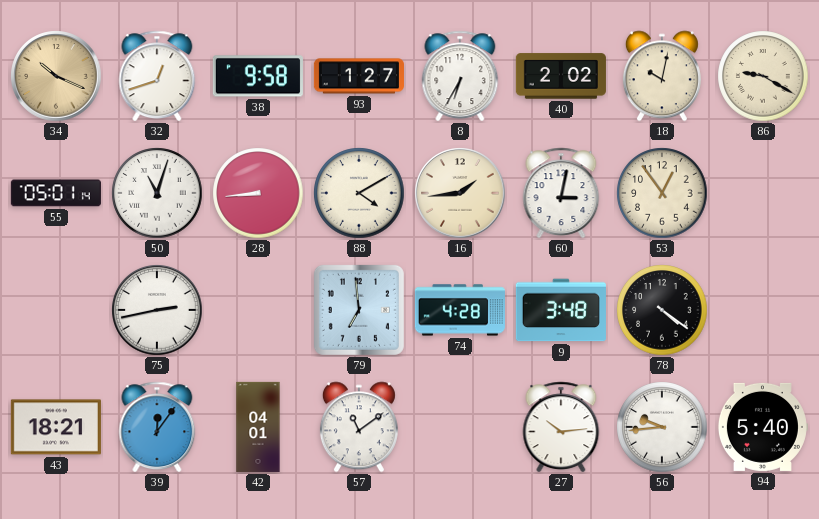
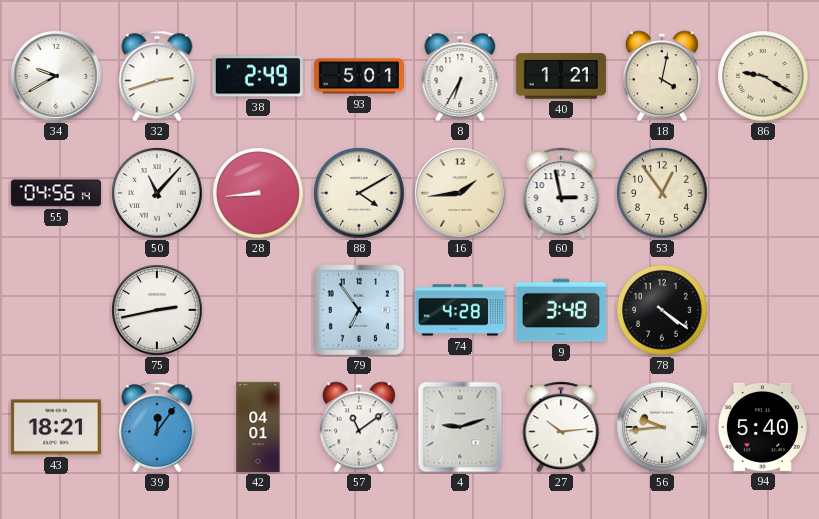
34: 10:19 -> 9:40 (56, 76)
34 dial: champagne -> white (56, 76)
32: 12:42 -> 2:42 (157, 76)
38: 9:58 -> 2:49 (258, 76)
93: 1:27 -> 5:01 (359, 76)
40: 2:02 -> 1:21 (561, 76)
18: 10:02 -> 4:02 (662, 76)
55: 05:01 -> 04:56 (56, 193)
50: 11:03 -> 11:07 (157, 193)
60: 3:02 -> 2:58 (561, 193)
79: 6:59 -> 6:54 (359, 310)
4: none -> 9:12 (460, 427)
